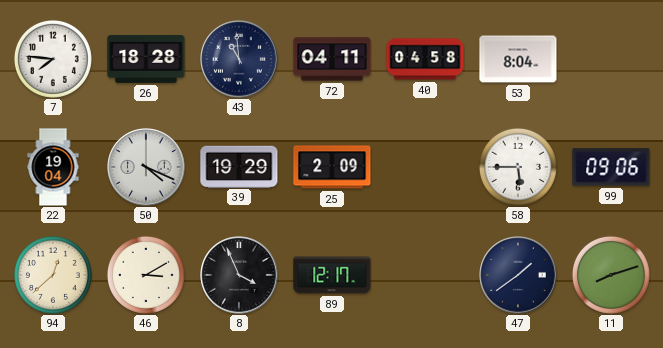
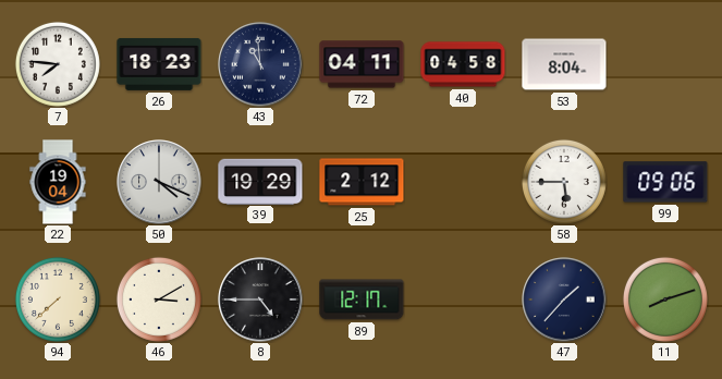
26: 18:28 -> 18:23 (159, 64)
25: 2:09 -> 2:12 (362, 182)
94: 12:38 -> 7:38 (58, 299)
8: 3:56 -> 4:45 (260, 299)
47: 1:39 -> 1:37 (564, 299)
